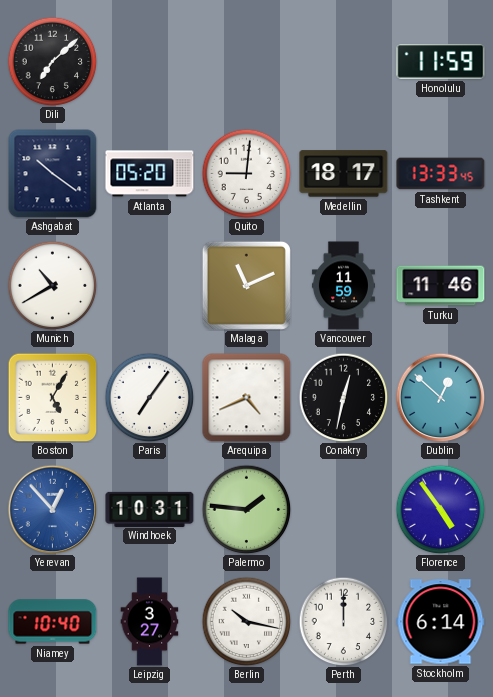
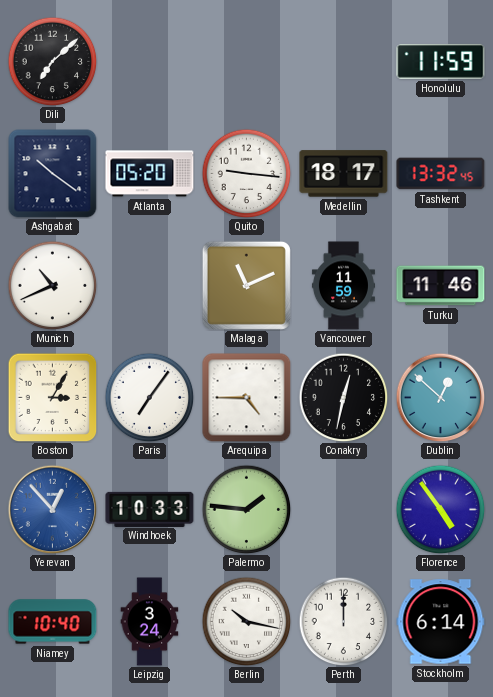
Quito: 9:01 -> 9:16 (246, 173)
Tashkent: 13:33 -> 13:32 (441, 174)
Munich: 10:40 -> 10:41 (52, 285)
Boston: 5:05 -> 3:05 (52, 397)
Arequipa: 4:41 -> 4:45 (247, 398)
Windhoek: 10:31 -> 10:33 (150, 509)
Leipzig: 3:27 -> 3:24 (150, 622)
